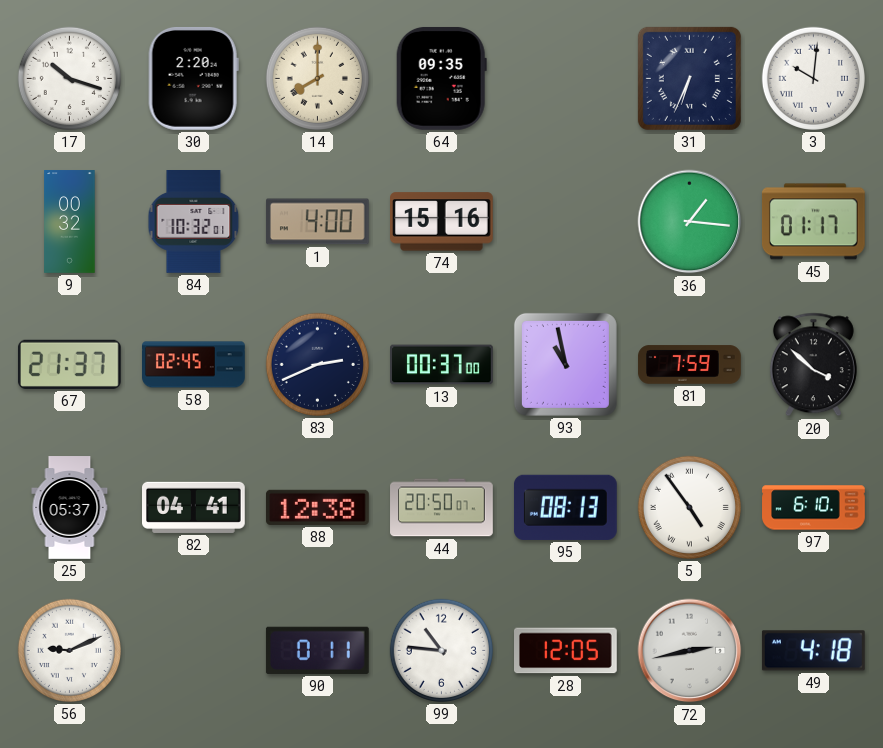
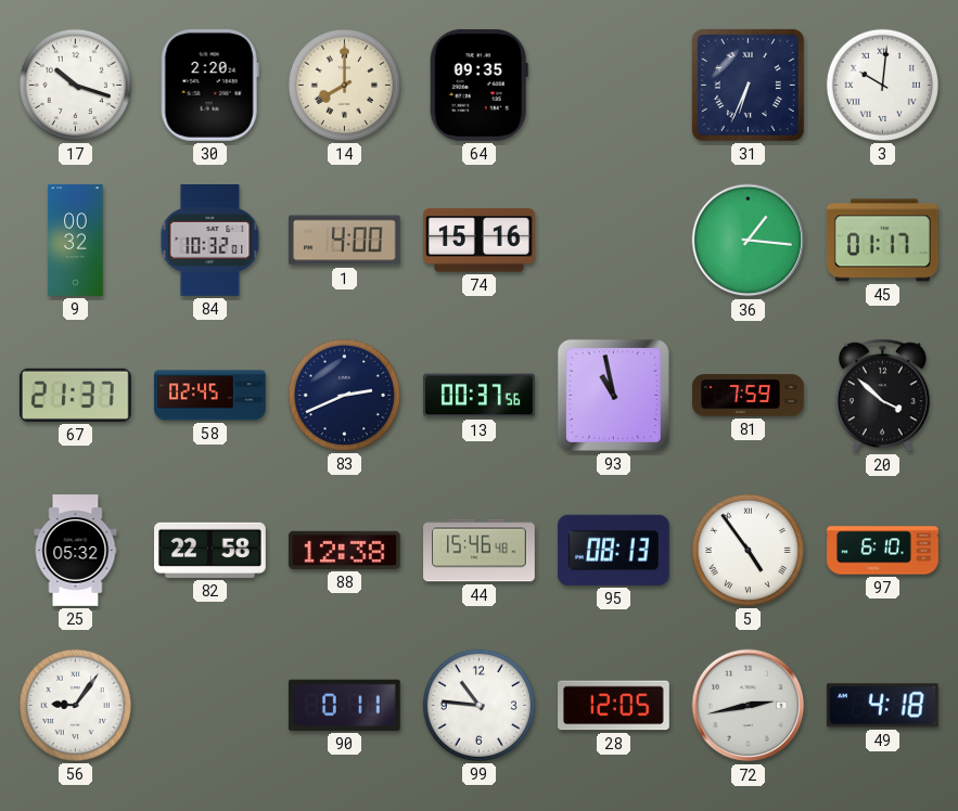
13: 00:37:00 -> 00:37:56 (480, 396)
25: 05:37 -> 05:32 (76, 551)
82: 04:41 -> 22:58 (210, 550)
44: 20:50 -> 15:46 (480, 551)
56: 9:11 -> 9:06 (75, 705)
